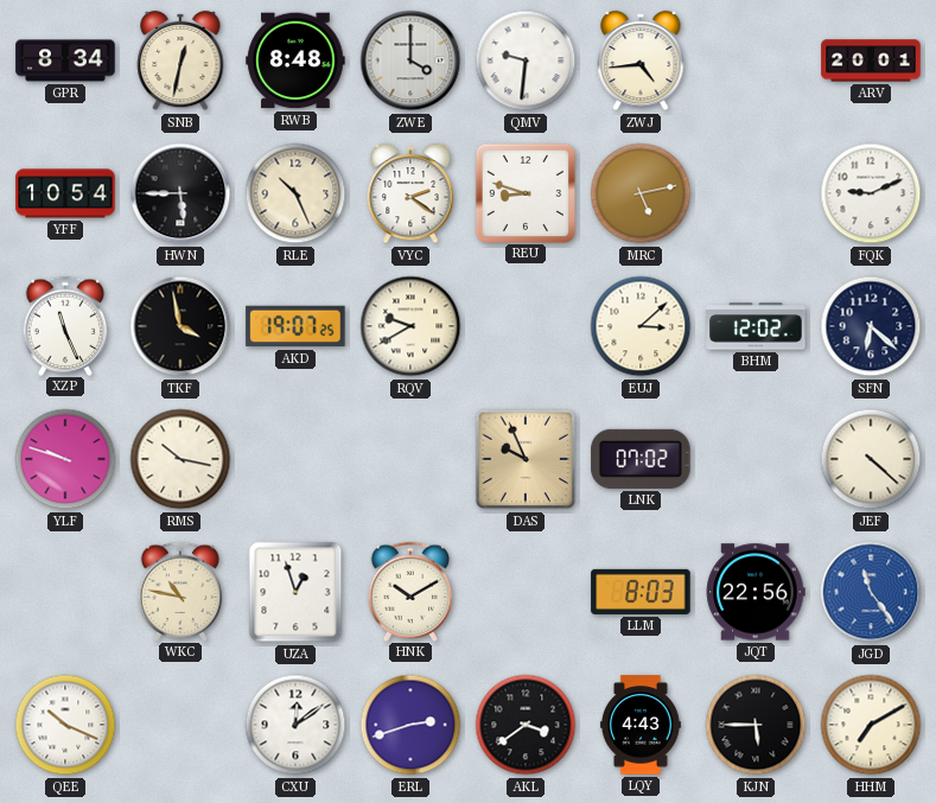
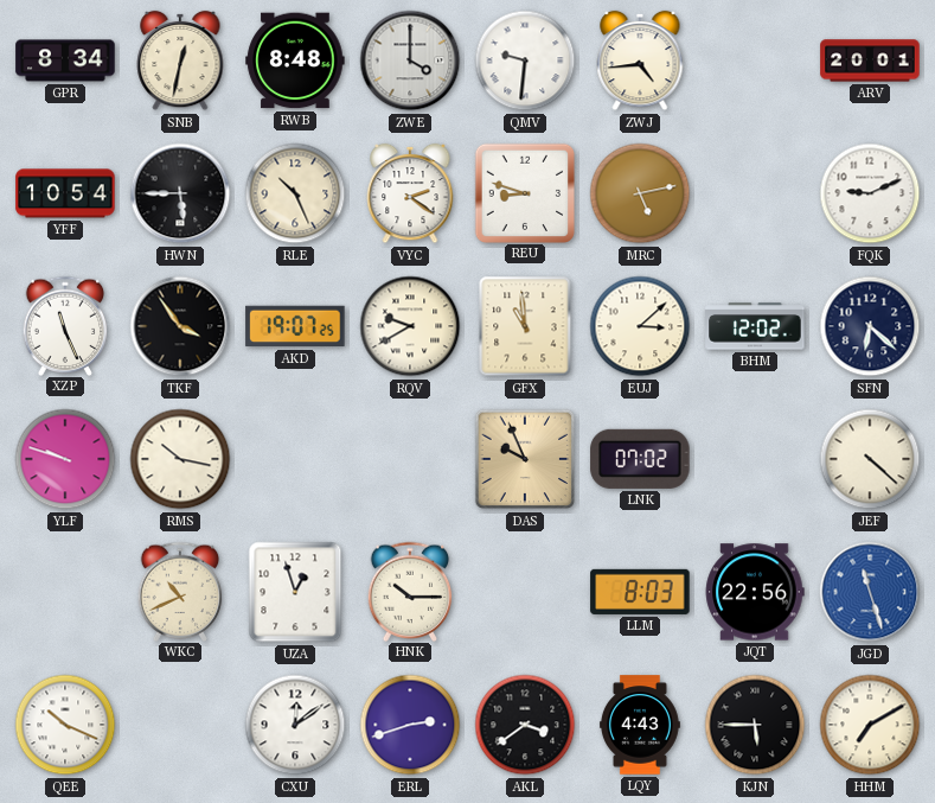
TKF: 3:58 -> 3:54 (180, 326)
GFX: none -> 10:59 (525, 326)
WKC: 10:47 -> 10:41 (180, 591)
HNK: 10:10 -> 10:15 (410, 591)
JGD: 11:24 -> 11:27 (870, 592)
